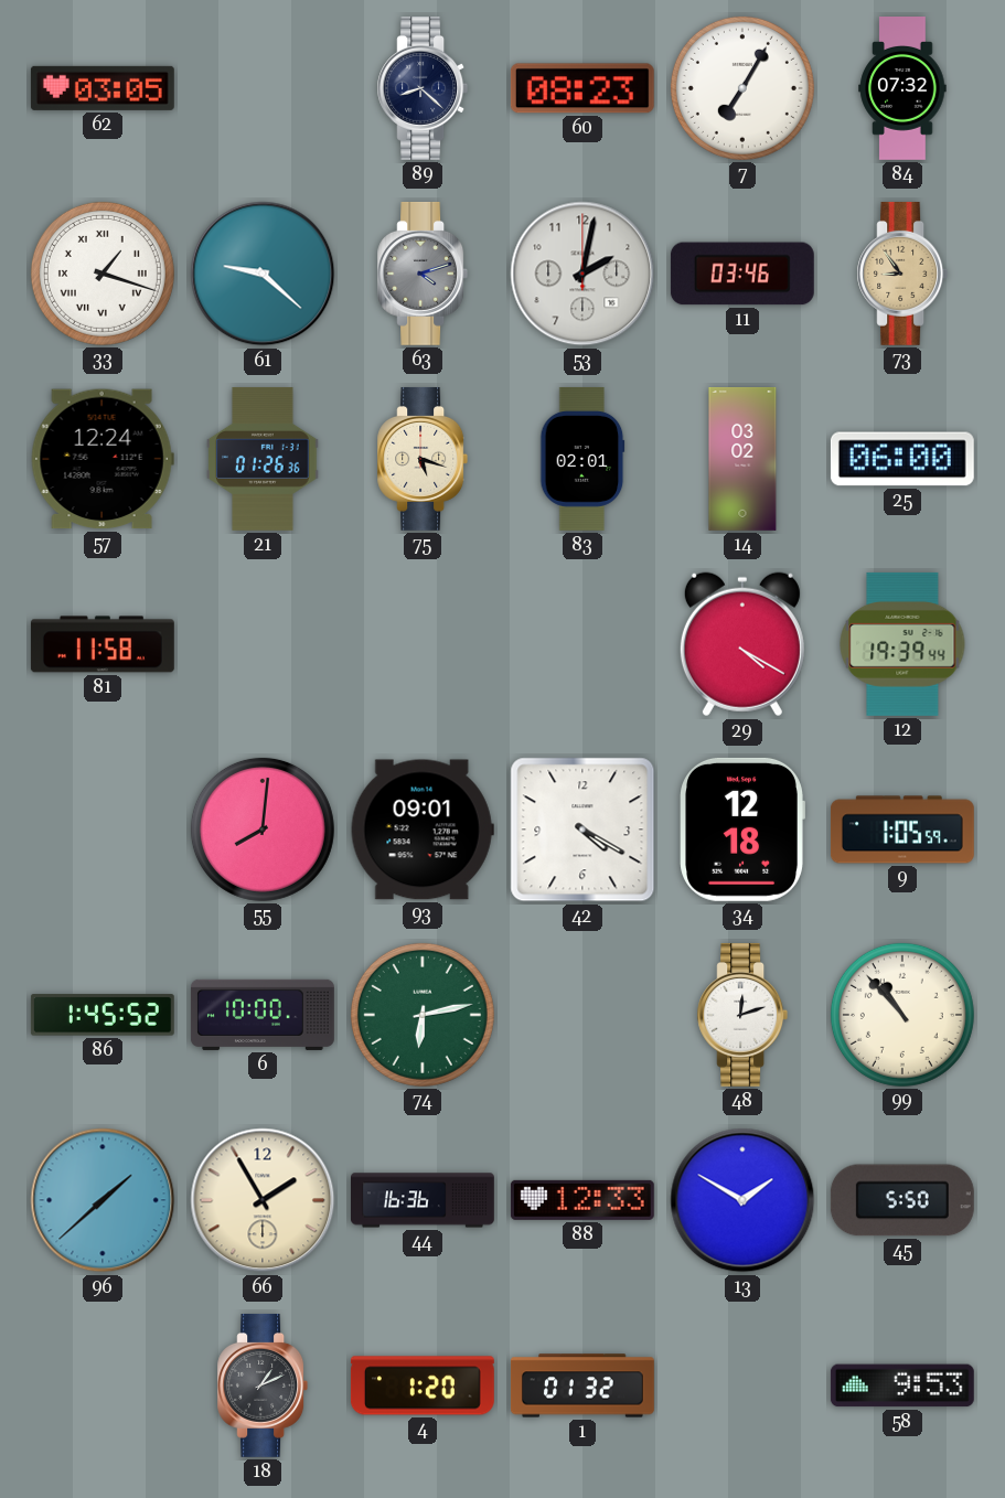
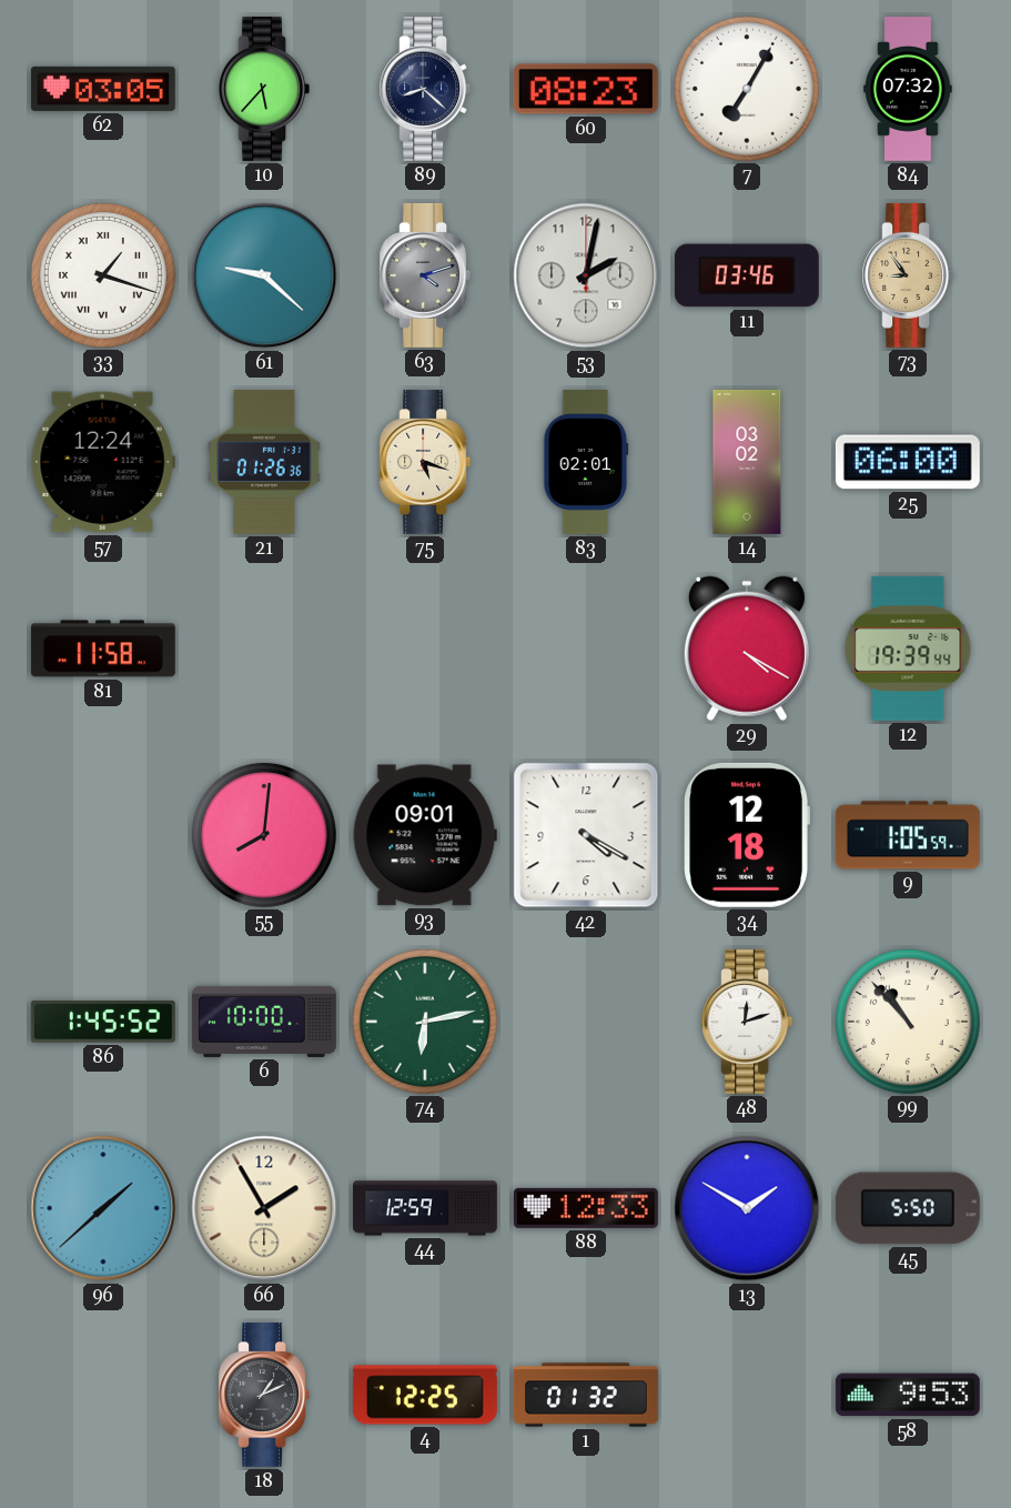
10: none -> 5:37 (264, 89)
44: 16:36 -> 12:59 (426, 1208)
4: 1:20 -> 12:25 (425, 1395)
